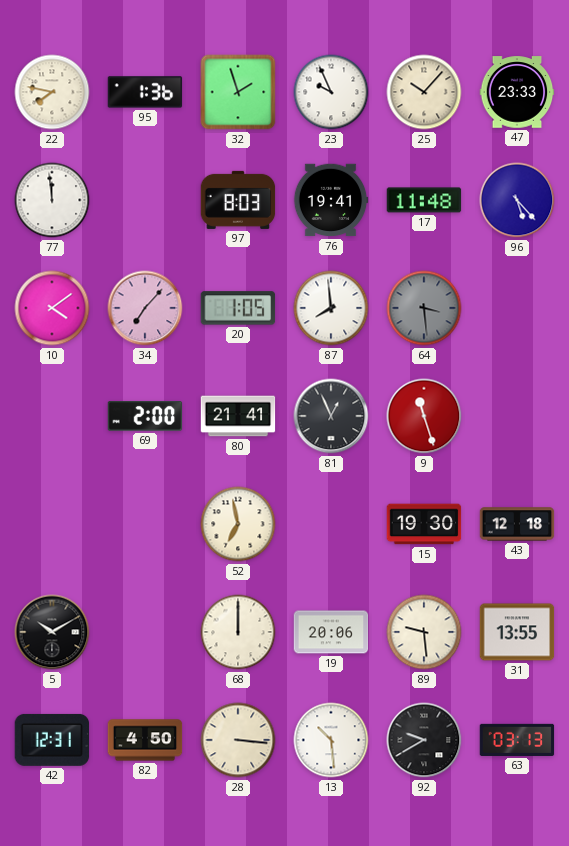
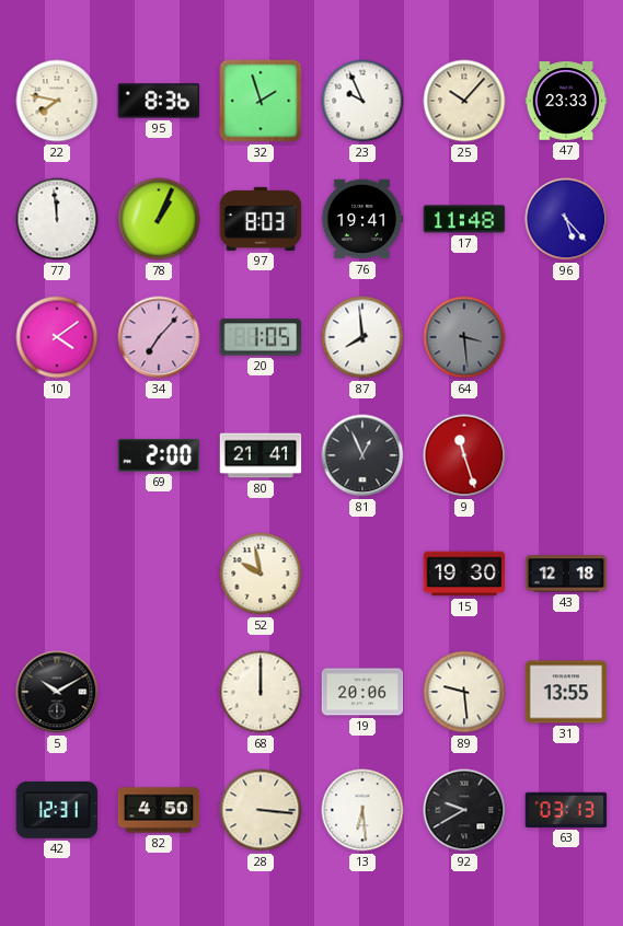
95: 1:36 -> 8:36 (159, 101)
78: none -> 1:04 (159, 219)
52: 6:58 -> 9:58 (261, 574)
13: 10:29 -> 6:29 (362, 810)
